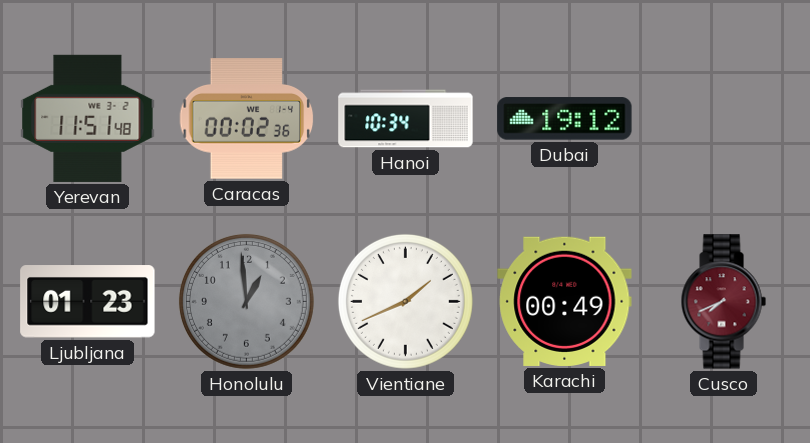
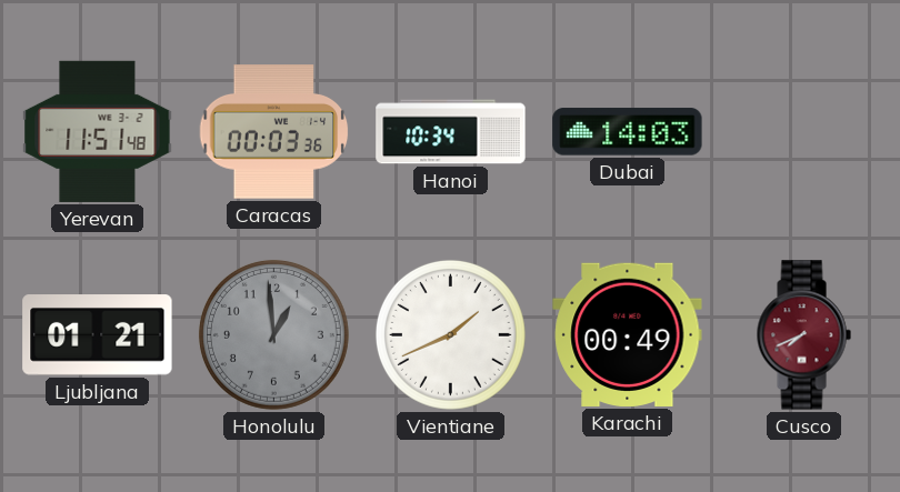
Caracas: 00:02 -> 00:03 (274, 132)
Dubai: 19:12 -> 14:03 (628, 132)
Ljubljana: 01:23 -> 01:21 (98, 335)
